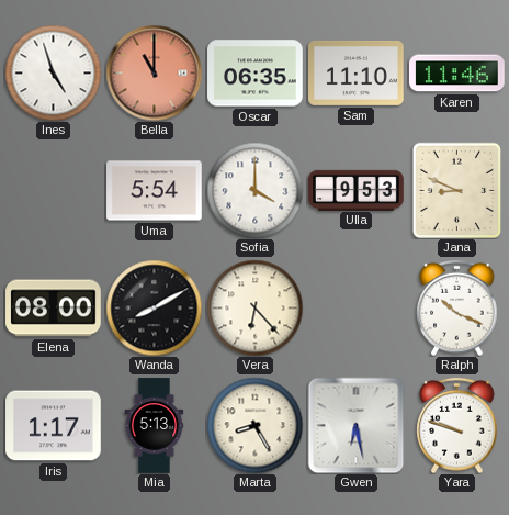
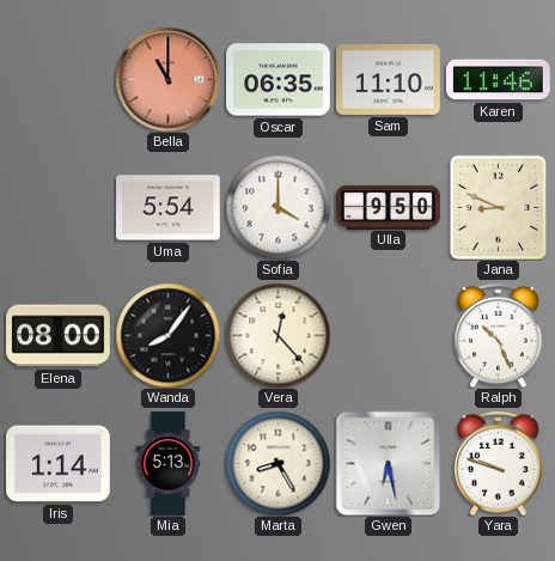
Ines: 4:57 -> none (53, 72)
Ulla: 9:53 -> 9:50 (389, 207)
Wanda: 8:10 -> 8:06 (167, 335)
Vera: 6:23 -> 12:23 (277, 335)
Ralph: 10:19 -> 10:26 (499, 335)
Iris: 1:17 -> 1:14 (59, 464)
